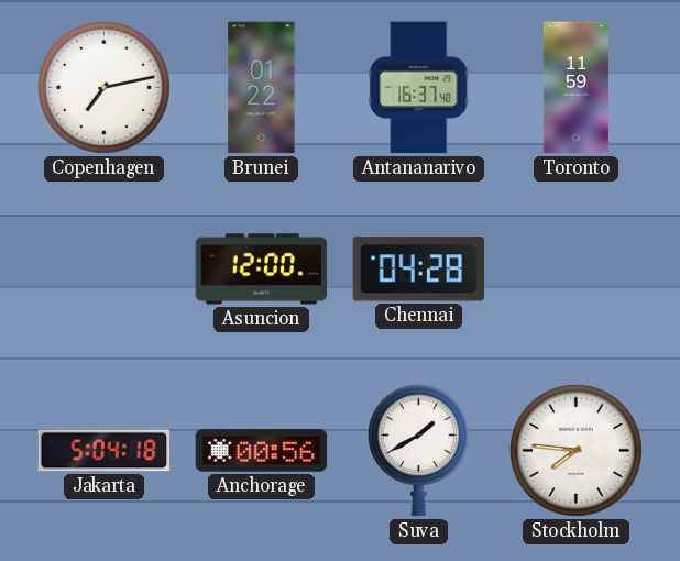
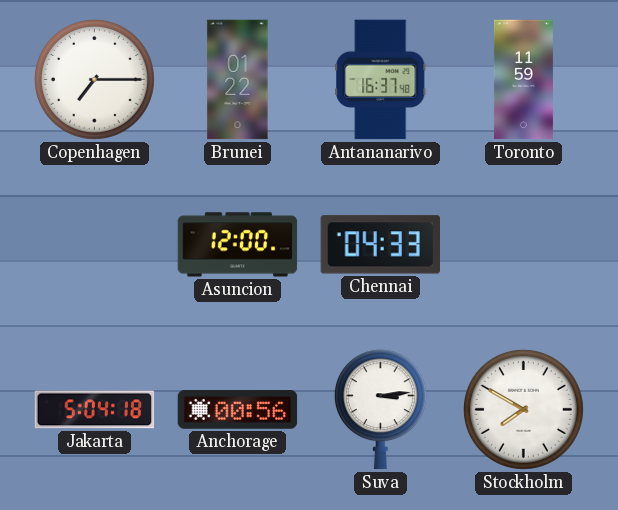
Copenhagen: 7:13 -> 7:15 (94, 79)
Chennai: 04:28 -> 04:33 (380, 245)
Suva: 1:40 -> 3:14 (380, 410)
Stockholm: 7:46 -> 7:50 (523, 409)
